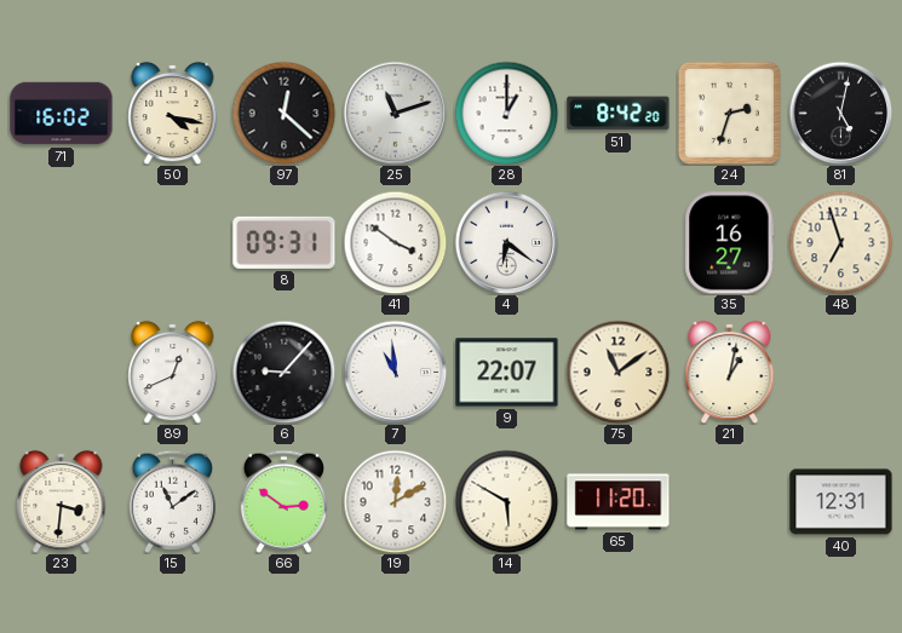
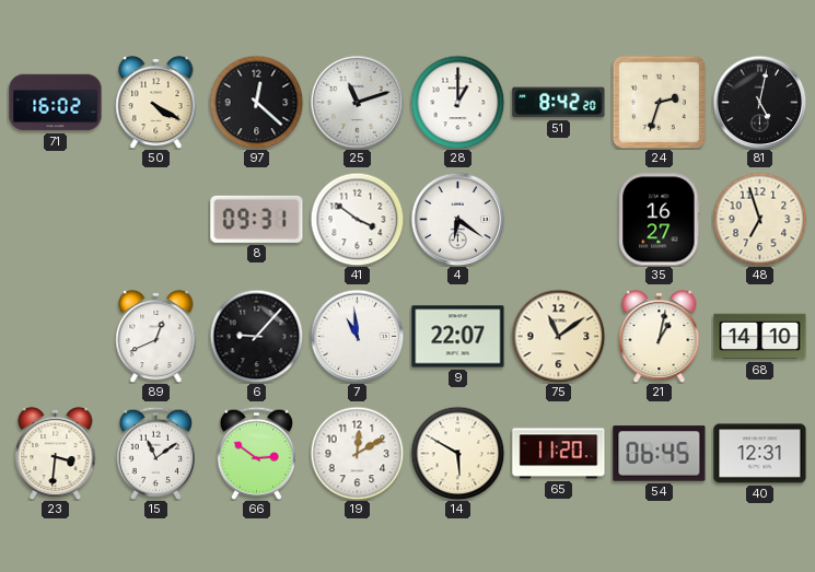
50: 4:17 -> 4:20 (156, 102)
68: none -> 14:10 (760, 337)
54: none -> 06:45 (660, 454)
